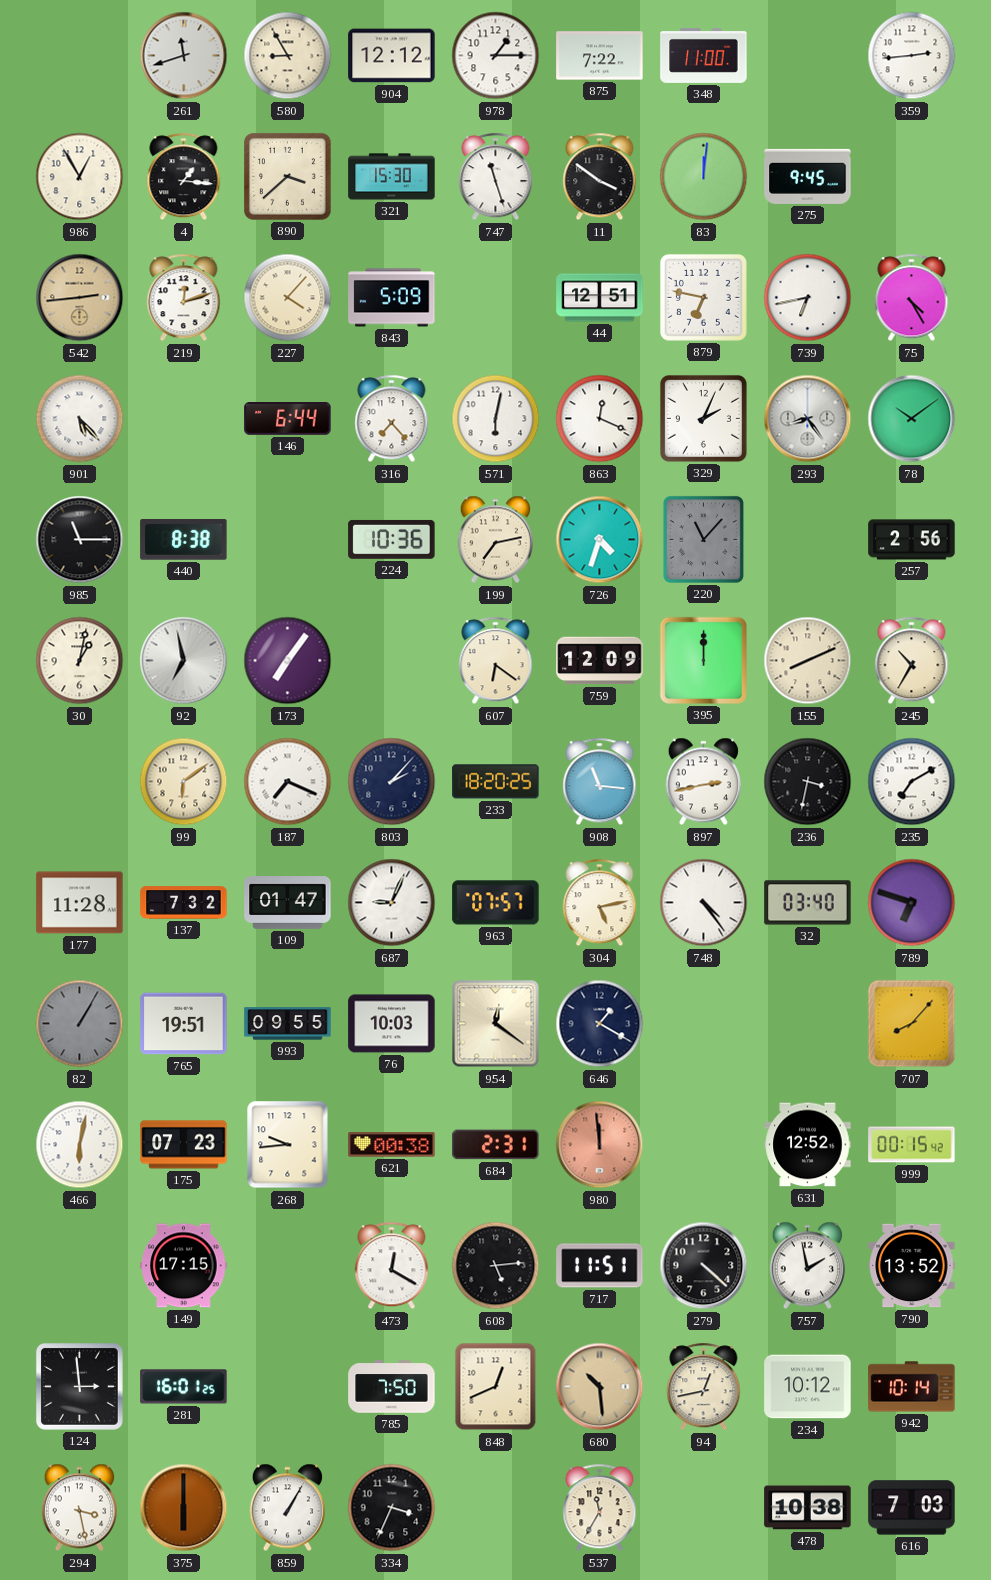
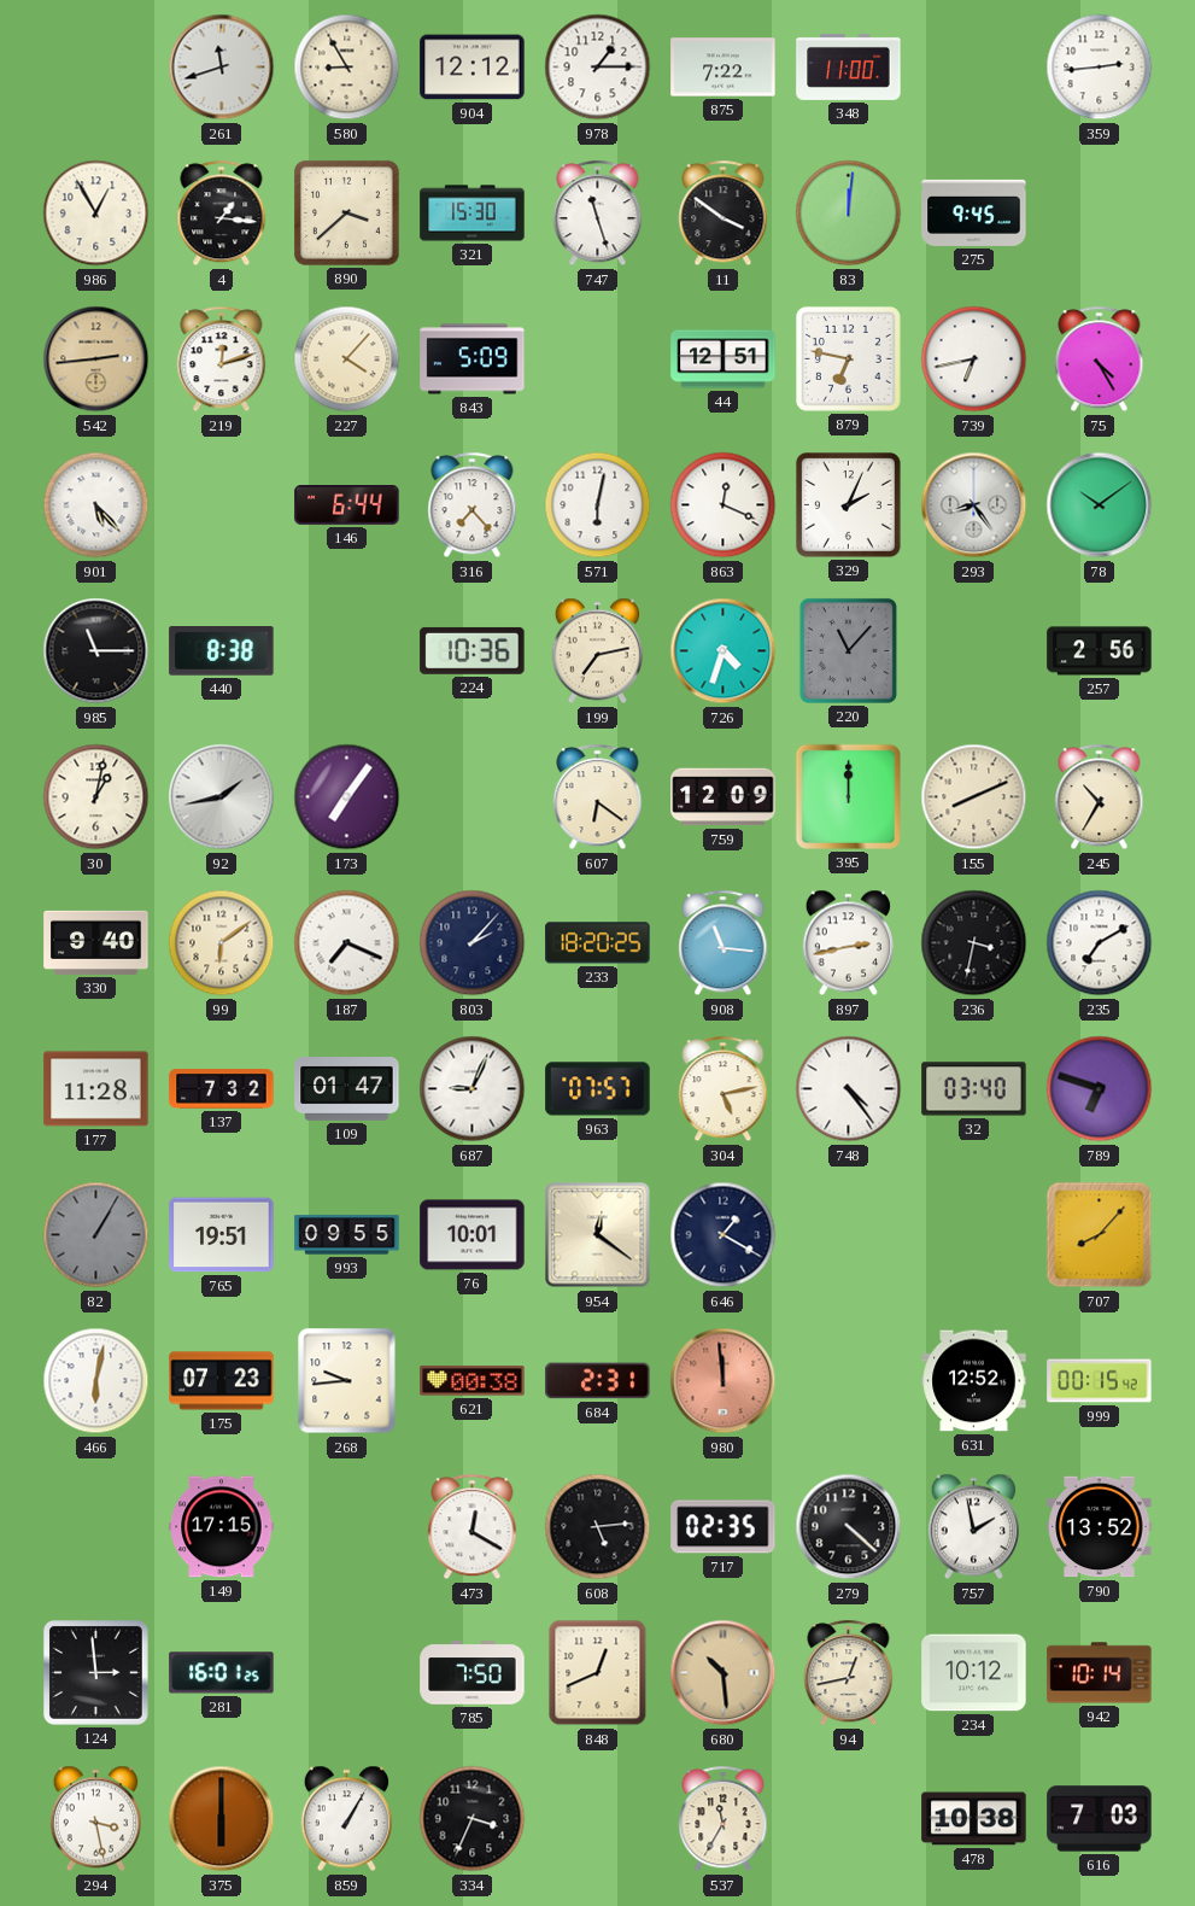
92: 6:58 -> 1:43 (222, 797)
330: none -> 9:40 (96, 942)
76: 10:03 -> 10:01 (473, 1235)
717: 11:51 -> 02:35 (724, 1527)
